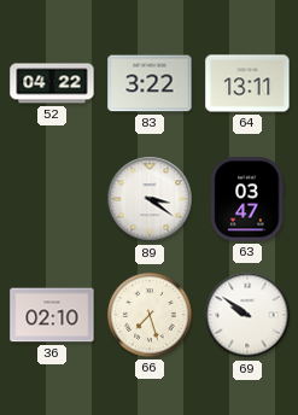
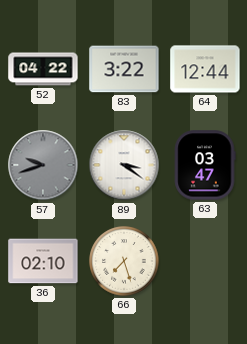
64: 13:11 -> 12:44 (205, 69)
57: none -> 9:42 (43, 165)
69: 9:51 -> none (247, 315)
